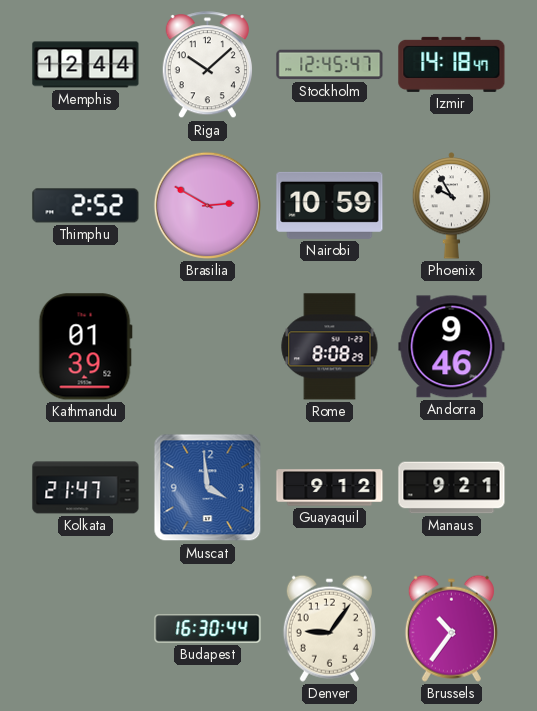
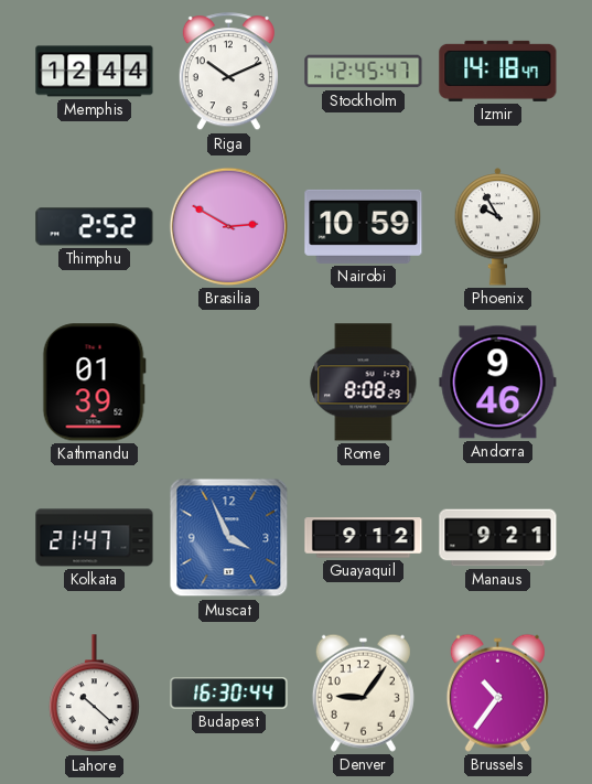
Riga: 10:08 -> 10:11 (228, 72)
Muscat: 3:59 -> 3:56 (229, 538)
Lahore: none -> 10:22 (94, 694)
